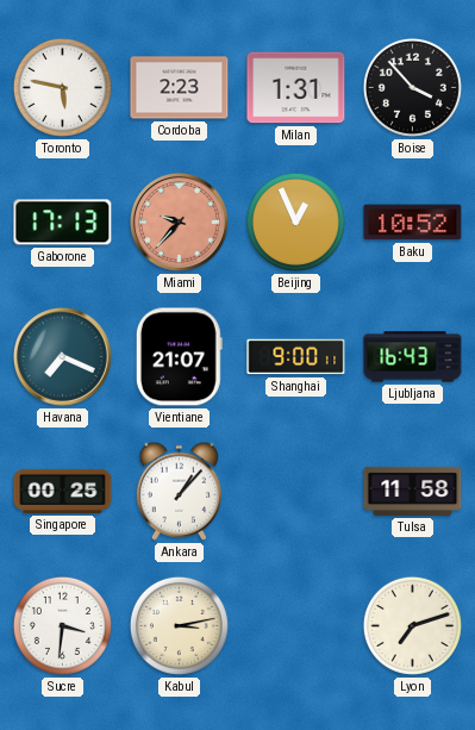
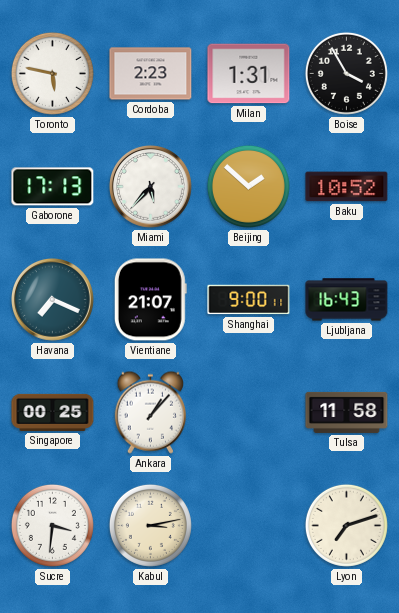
Boise: 3:53 -> 3:55 (346, 73)
Miami: 9:37 -> 5:37 (151, 187)
Miami dial: salmon -> white (151, 187)
Beijing: 12:56 -> 1:52 (248, 186)
